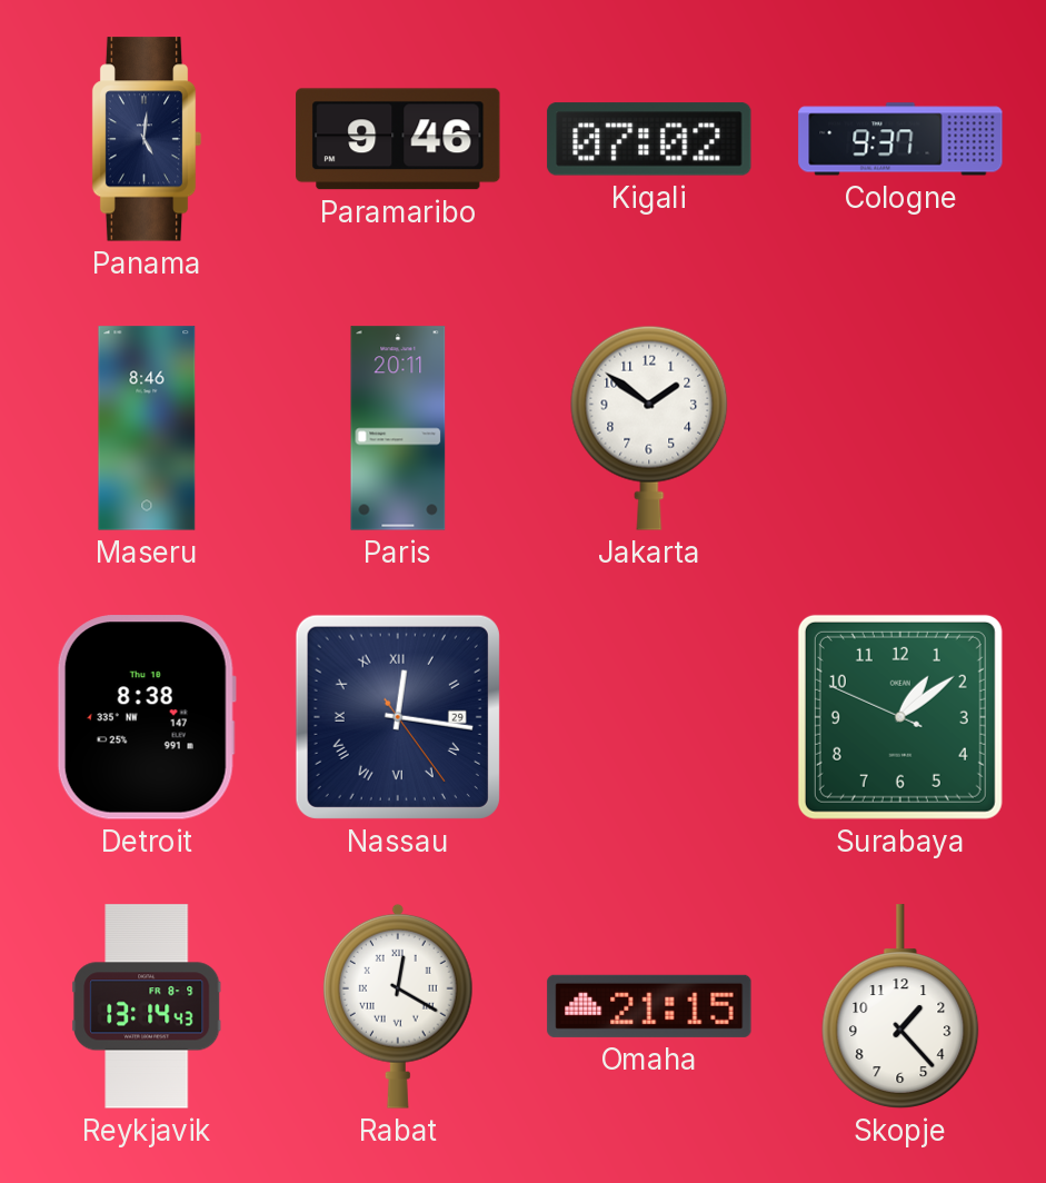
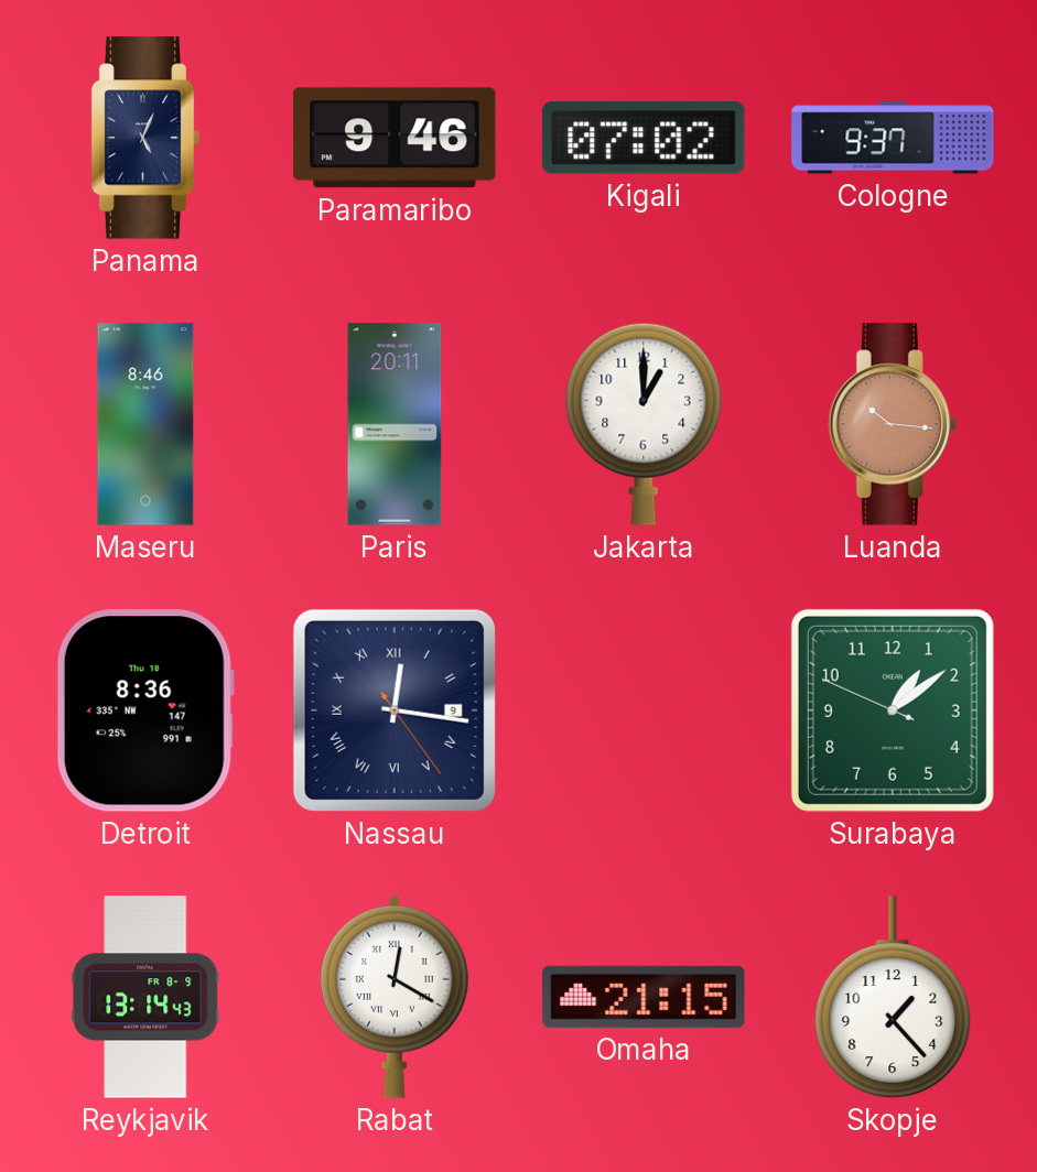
Panama: 5:01 -> 5:04 (145, 138)
Jakarta: 1:51 -> 1:00 (644, 424)
Luanda: none -> 10:16 (893, 424)
Detroit: 8:38 -> 8:36 (145, 710)
Nassau date: 29 -> 9 (395, 710)
